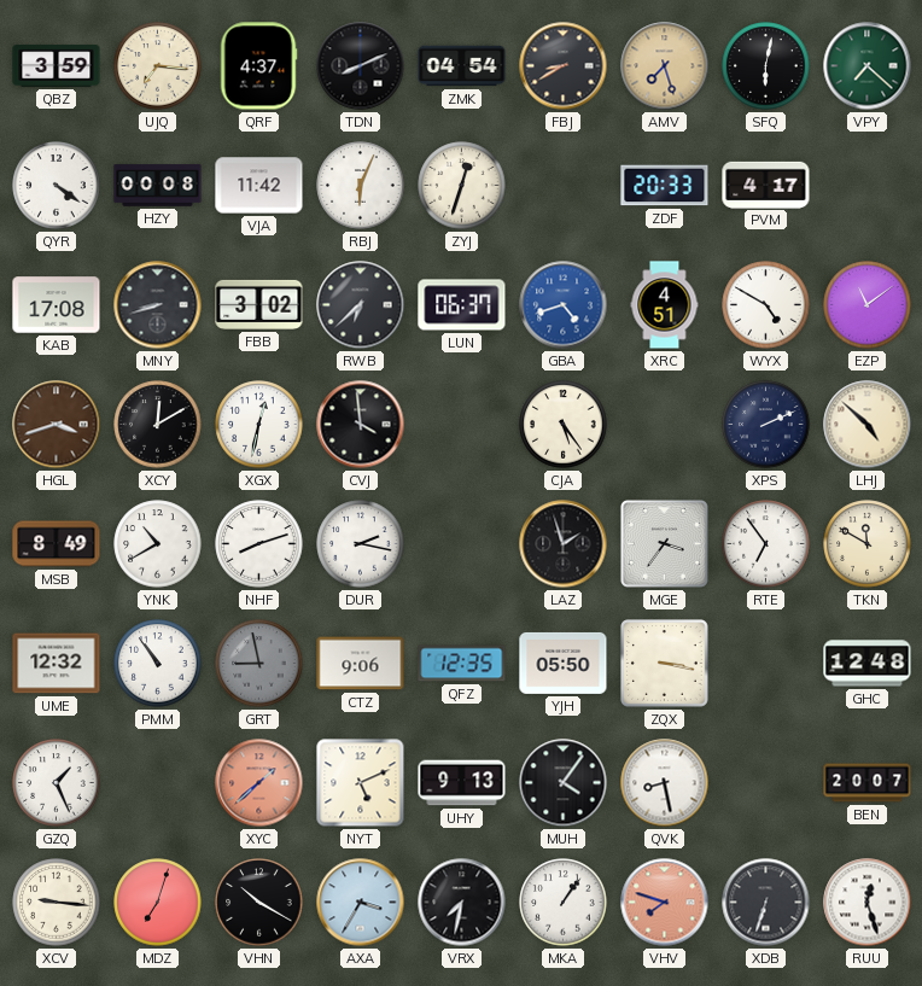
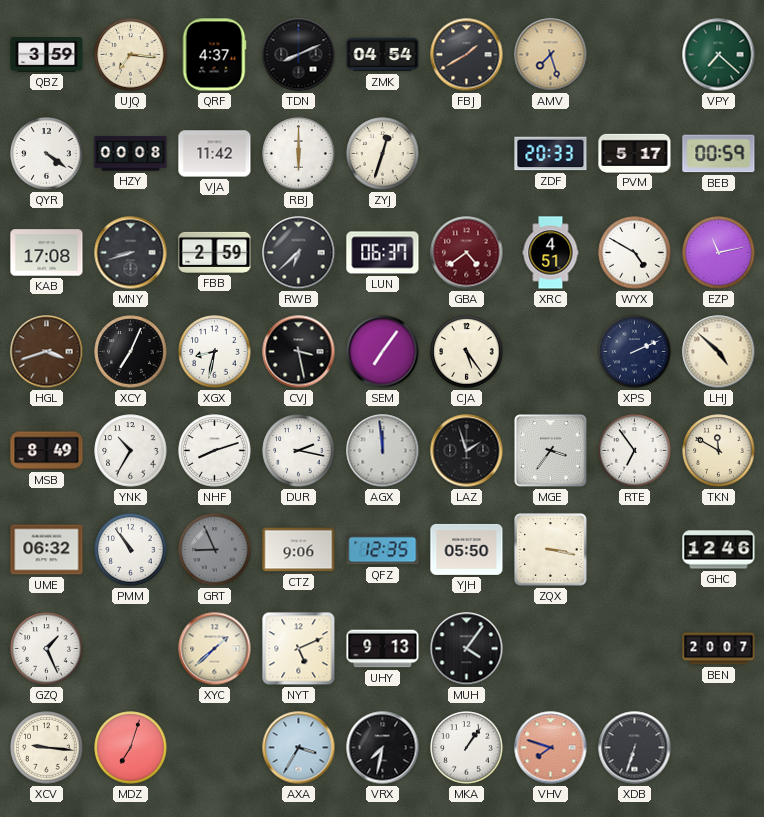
FBJ: 8:40 -> 1:40 (467, 55)
SFQ: 6:02 -> none (766, 66)
RBJ: 6:04 -> 6:00 (299, 154)
PVM: 4:17 -> 5:17 (635, 153)
BEB: none -> 00:59 (719, 154)
FBB: 3:02 -> 2:59 (215, 252)
GBA: 4:42 -> 4:39 (467, 253)
GBA dial: blue -> burgundy (467, 253)
EZP: 11:09 -> 11:13 (719, 253)
XCY: 12:10 -> 7:04 (131, 352)
XGX: 12:32 -> 8:32 (215, 352)
CVJ: 3:59 -> 3:28 (299, 352)
SEM: none -> 7:06 (383, 352)
YNK: 10:40 -> 10:35 (131, 451)
AGX: none -> 11:59 (383, 451)
UME: 12:32 -> 06:32 (47, 550)
GRT: 8:58 -> 8:56 (215, 550)
GHC: 12:48 -> 12:46 (719, 550)
XYC dial: salmon -> cream (215, 649)
QVK: 8:28 -> none (665, 783)
VHN: 10:20 -> none (259, 903)
RUU: 12:27 -> none (868, 903)
